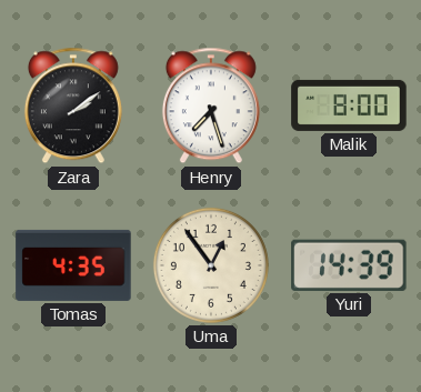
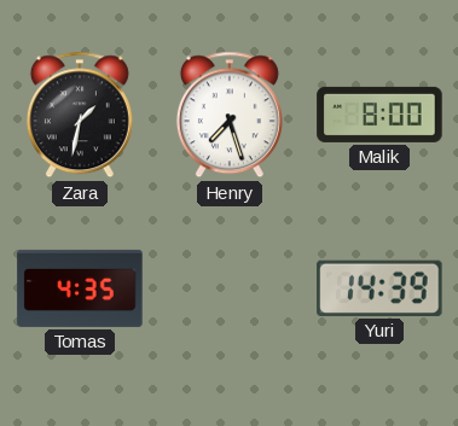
Zara: 2:09 -> 1:32 (80, 115)
Uma: 12:54 -> none (211, 265)
